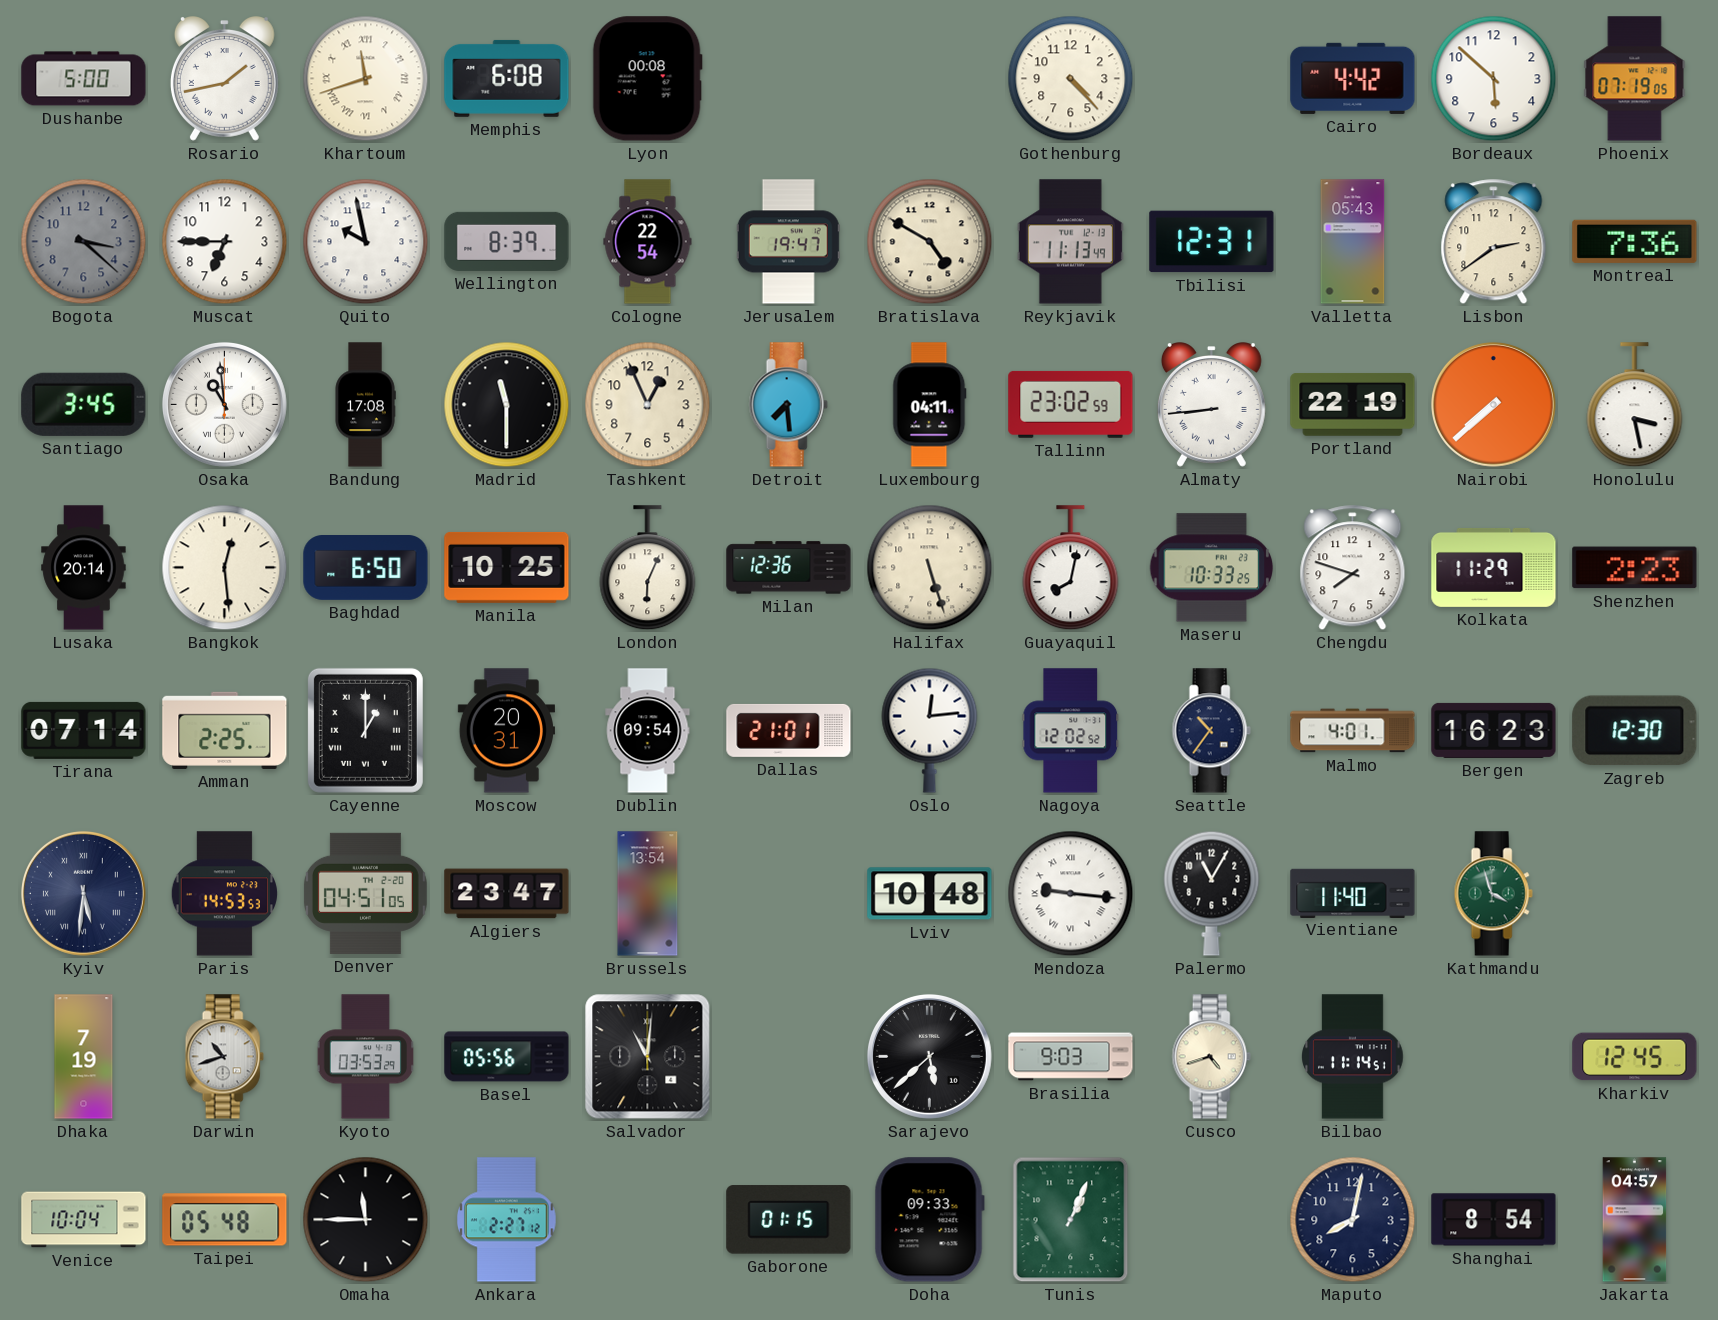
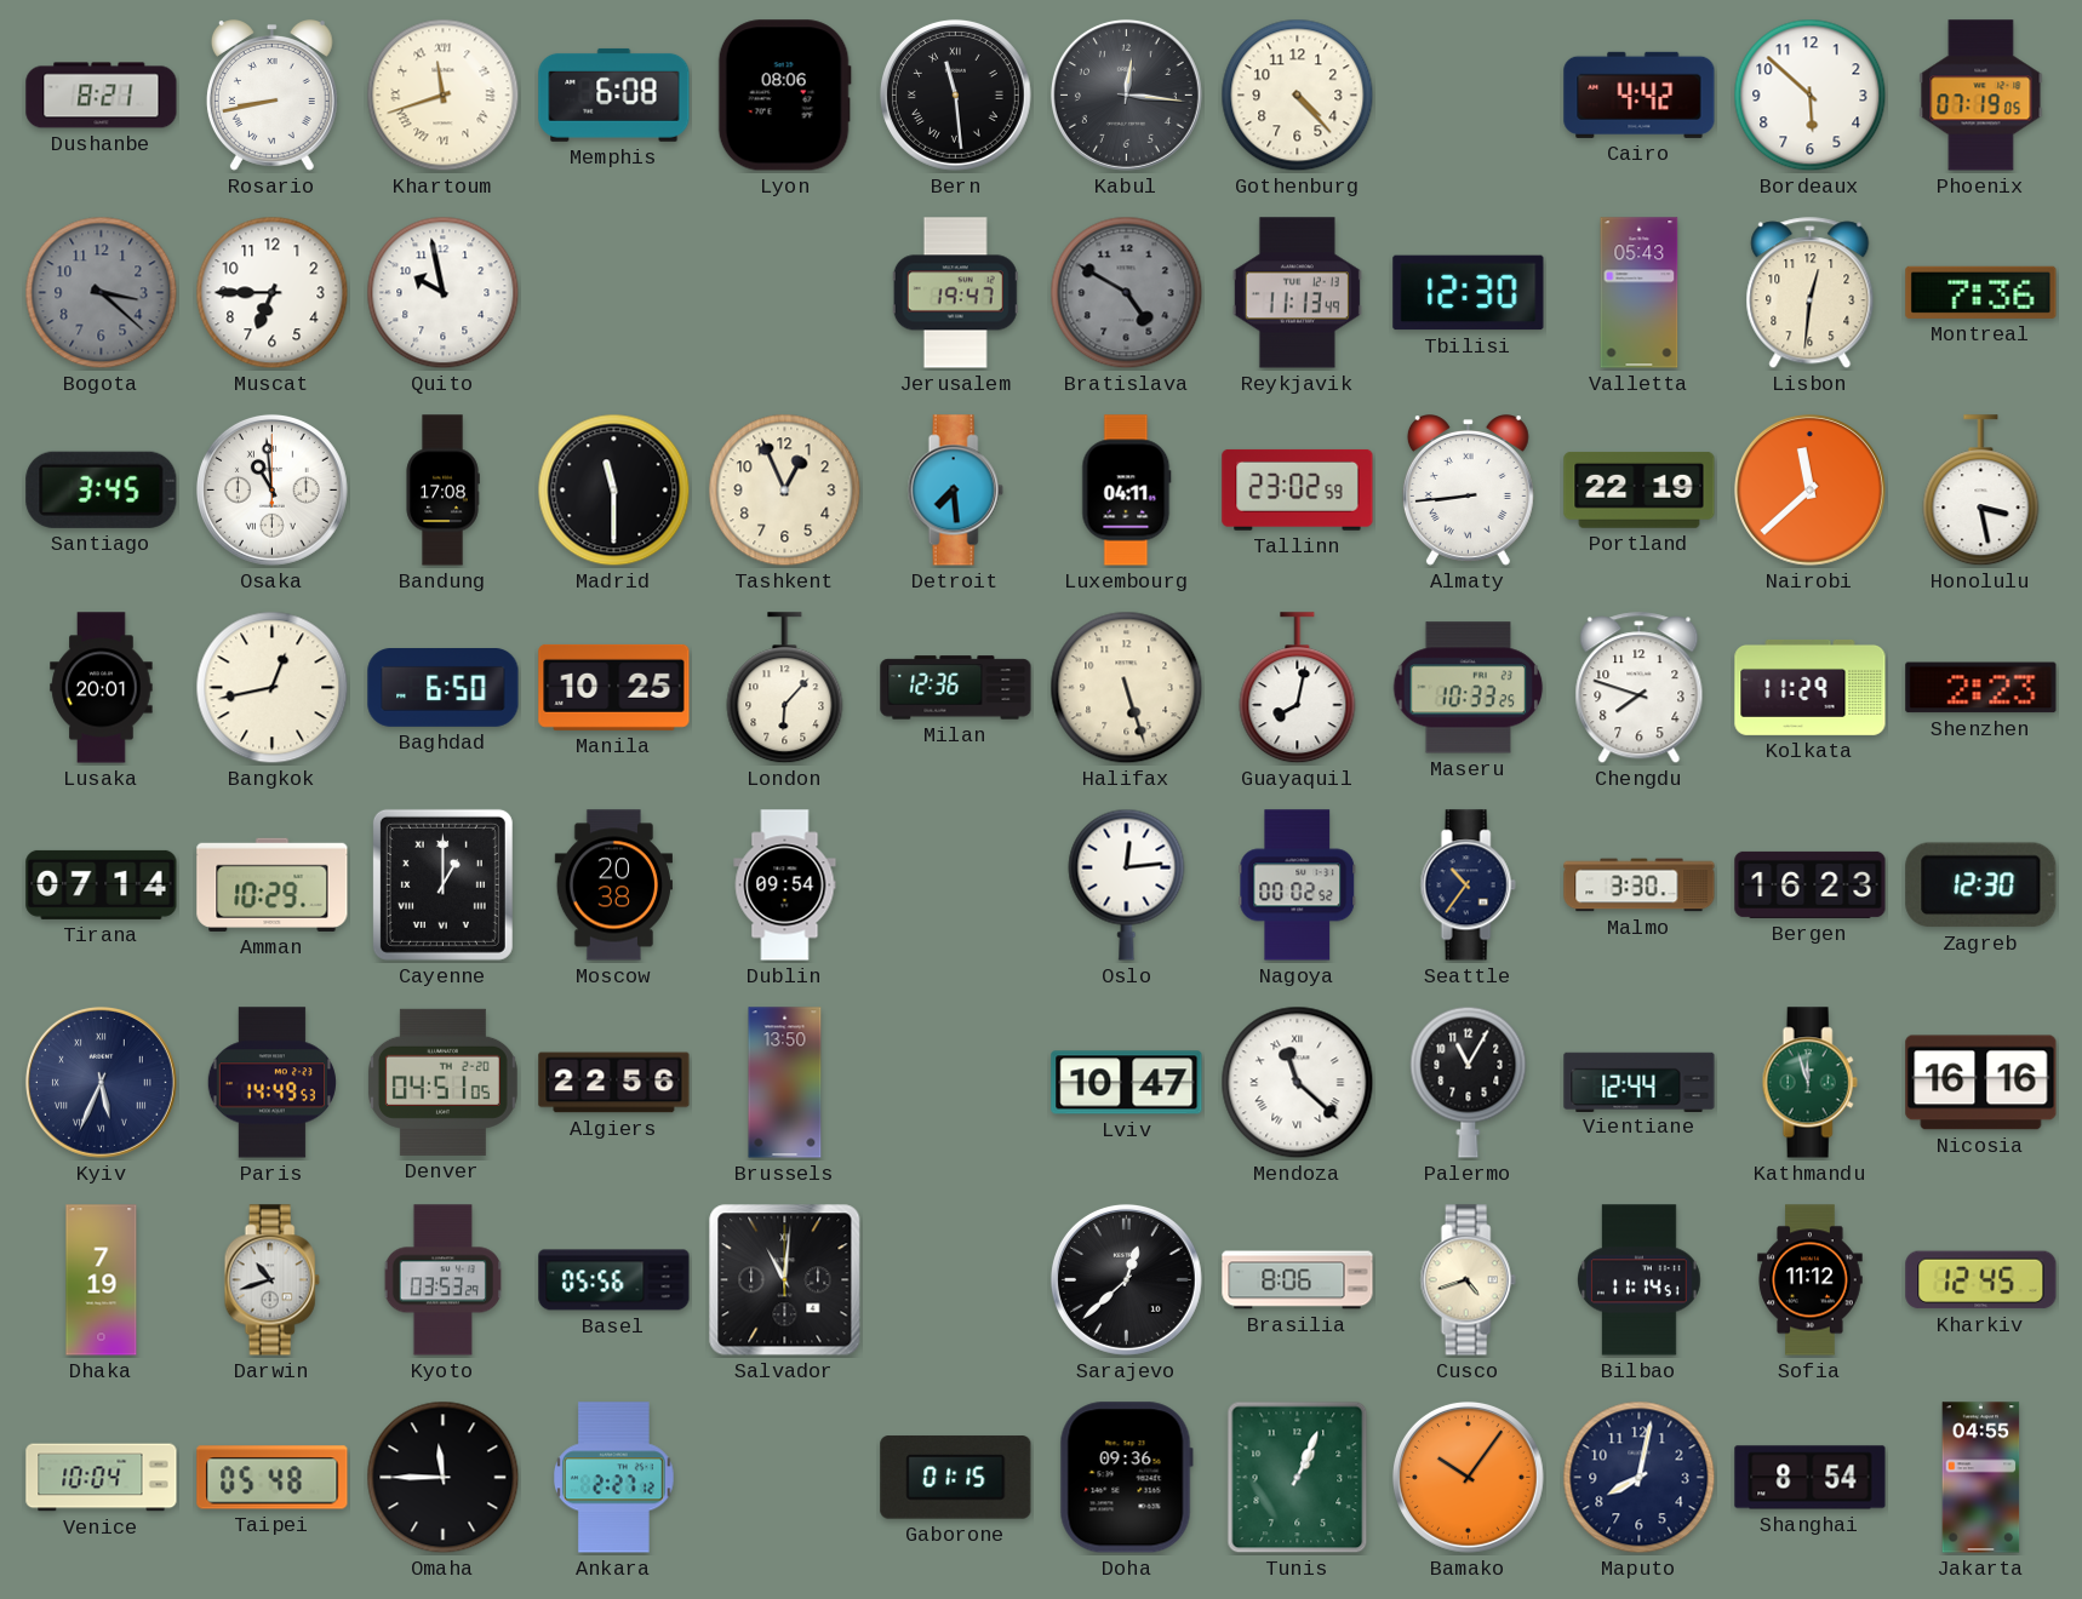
Dushanbe: 5:00 -> 8:21 (102, 96)
Rosario: 1:43 -> 8:43 (271, 96)
Lyon: 00:08 -> 08:06 (784, 96)
Bern: none -> 11:29 (955, 94)
Kabul: none -> 12:16 (1126, 94)
Wellington: 8:39 -> none (507, 241)
Cologne: 22:54 -> none (648, 242)
Bratislava dial: cream -> grey (1127, 293)
Tbilisi: 12:31 -> 12:30 (1469, 293)
Lisbon: 2:39 -> 12:31 (1811, 293)
Nairobi: 7:38 -> 11:38 (1809, 489)
Lusaka: 20:14 -> 20:01 (102, 688)
Bangkok: 12:29 -> 12:43 (273, 688)
London: 6:04 -> 6:07 (785, 688)
Amman: 2:25 -> 10:29 (273, 884)
Moscow: 20:31 -> 20:38 (613, 886)
Dallas: 21:01 -> none (789, 730)
Nagoya: 12:02 -> 00:02 (1298, 886)
Malmo: 4:01 -> 3:30 (1640, 886)
Kyiv: 5:31 -> 5:34 (101, 1082)
Paris: 14:53 -> 14:49 (271, 1083)
Algiers: 23:47 -> 22:56 (614, 1083)
Brussels: 13:54 -> 13:50 (785, 1083)
Lviv: 10:48 -> 10:47 (1127, 1083)
Mendoza: 9:16 -> 11:22 (1298, 1083)
Vientiane: 11:40 -> 12:44 (1640, 1082)
Kathmandu: 3:57 -> 11:57 (1809, 1083)
Nicosia: none -> 16:16 (1981, 1083)
Sarajevo: 5:38 -> 12:38 (1126, 1279)
Brasilia: 9:03 -> 8:06 (1298, 1280)
Sofia: none -> 11:12 (1811, 1280)
Doha: 09:33 -> 09:36 (1126, 1478)
Bamako: none -> 10:06 (1468, 1477)
Jakarta: 04:57 -> 04:55 (1981, 1478)
